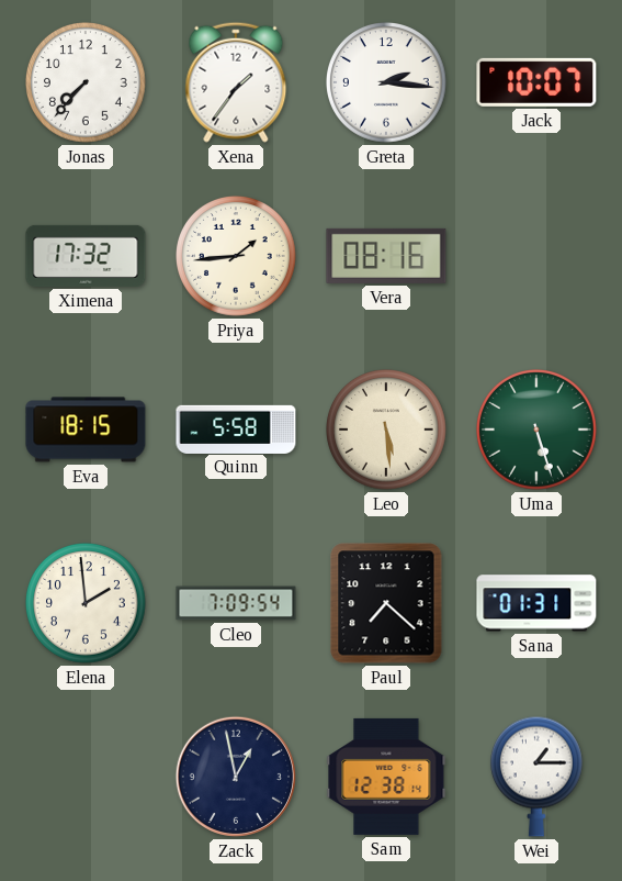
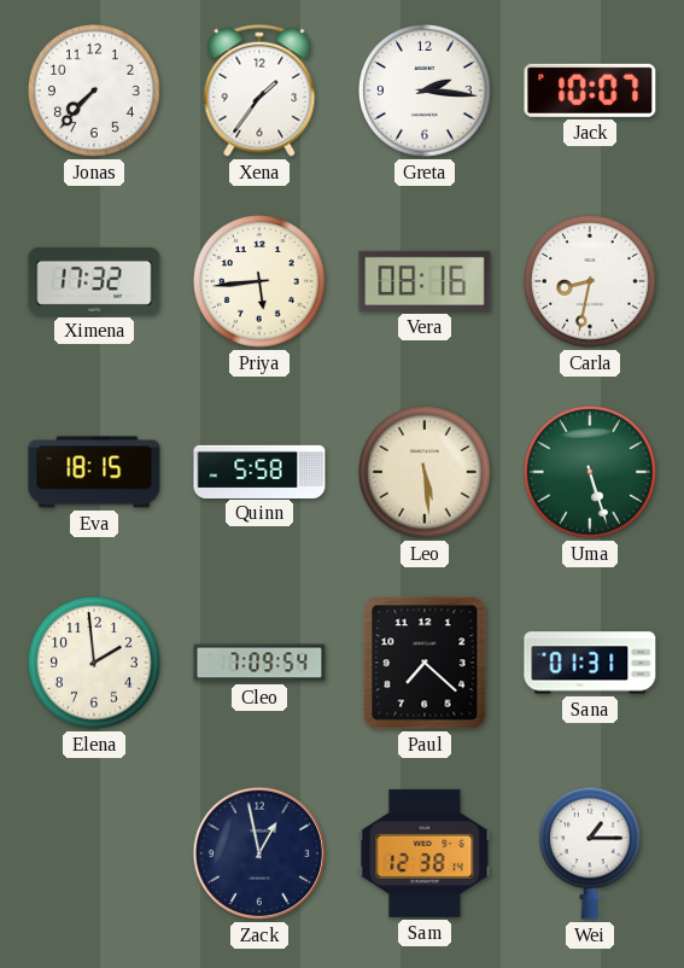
Priya: 1:44 -> 5:44 (261, 282)
Carla: none -> 8:32 (591, 282)
